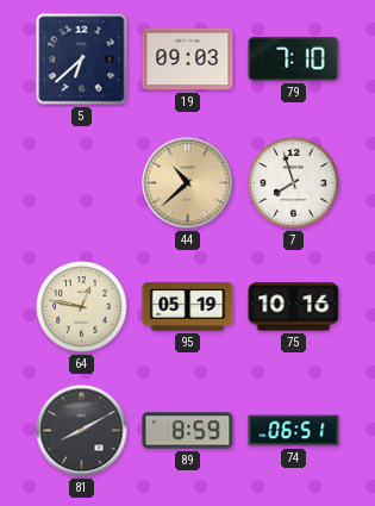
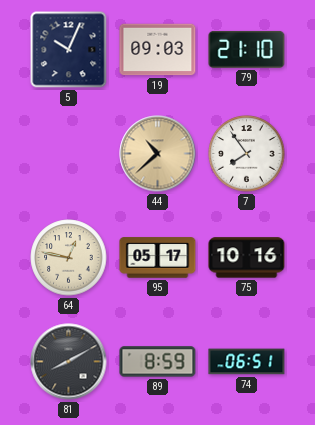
5: 6:38 -> 10:04 (69, 50)
79: 7:10 -> 21:10 (247, 49)
7: 7:57 -> 7:54 (247, 154)
95: 05:19 -> 05:17 (158, 258)
